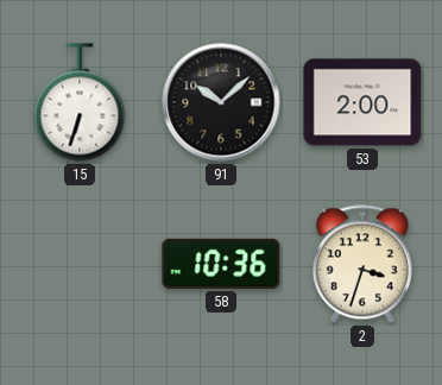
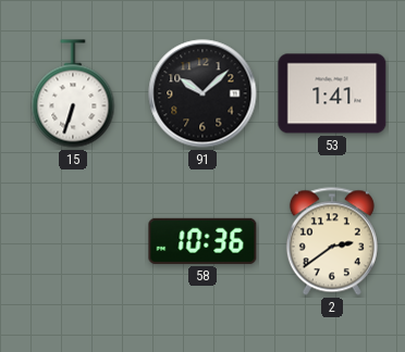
53: 2:00 -> 1:41 (332, 93)
2: 3:33 -> 2:39 (332, 241)
